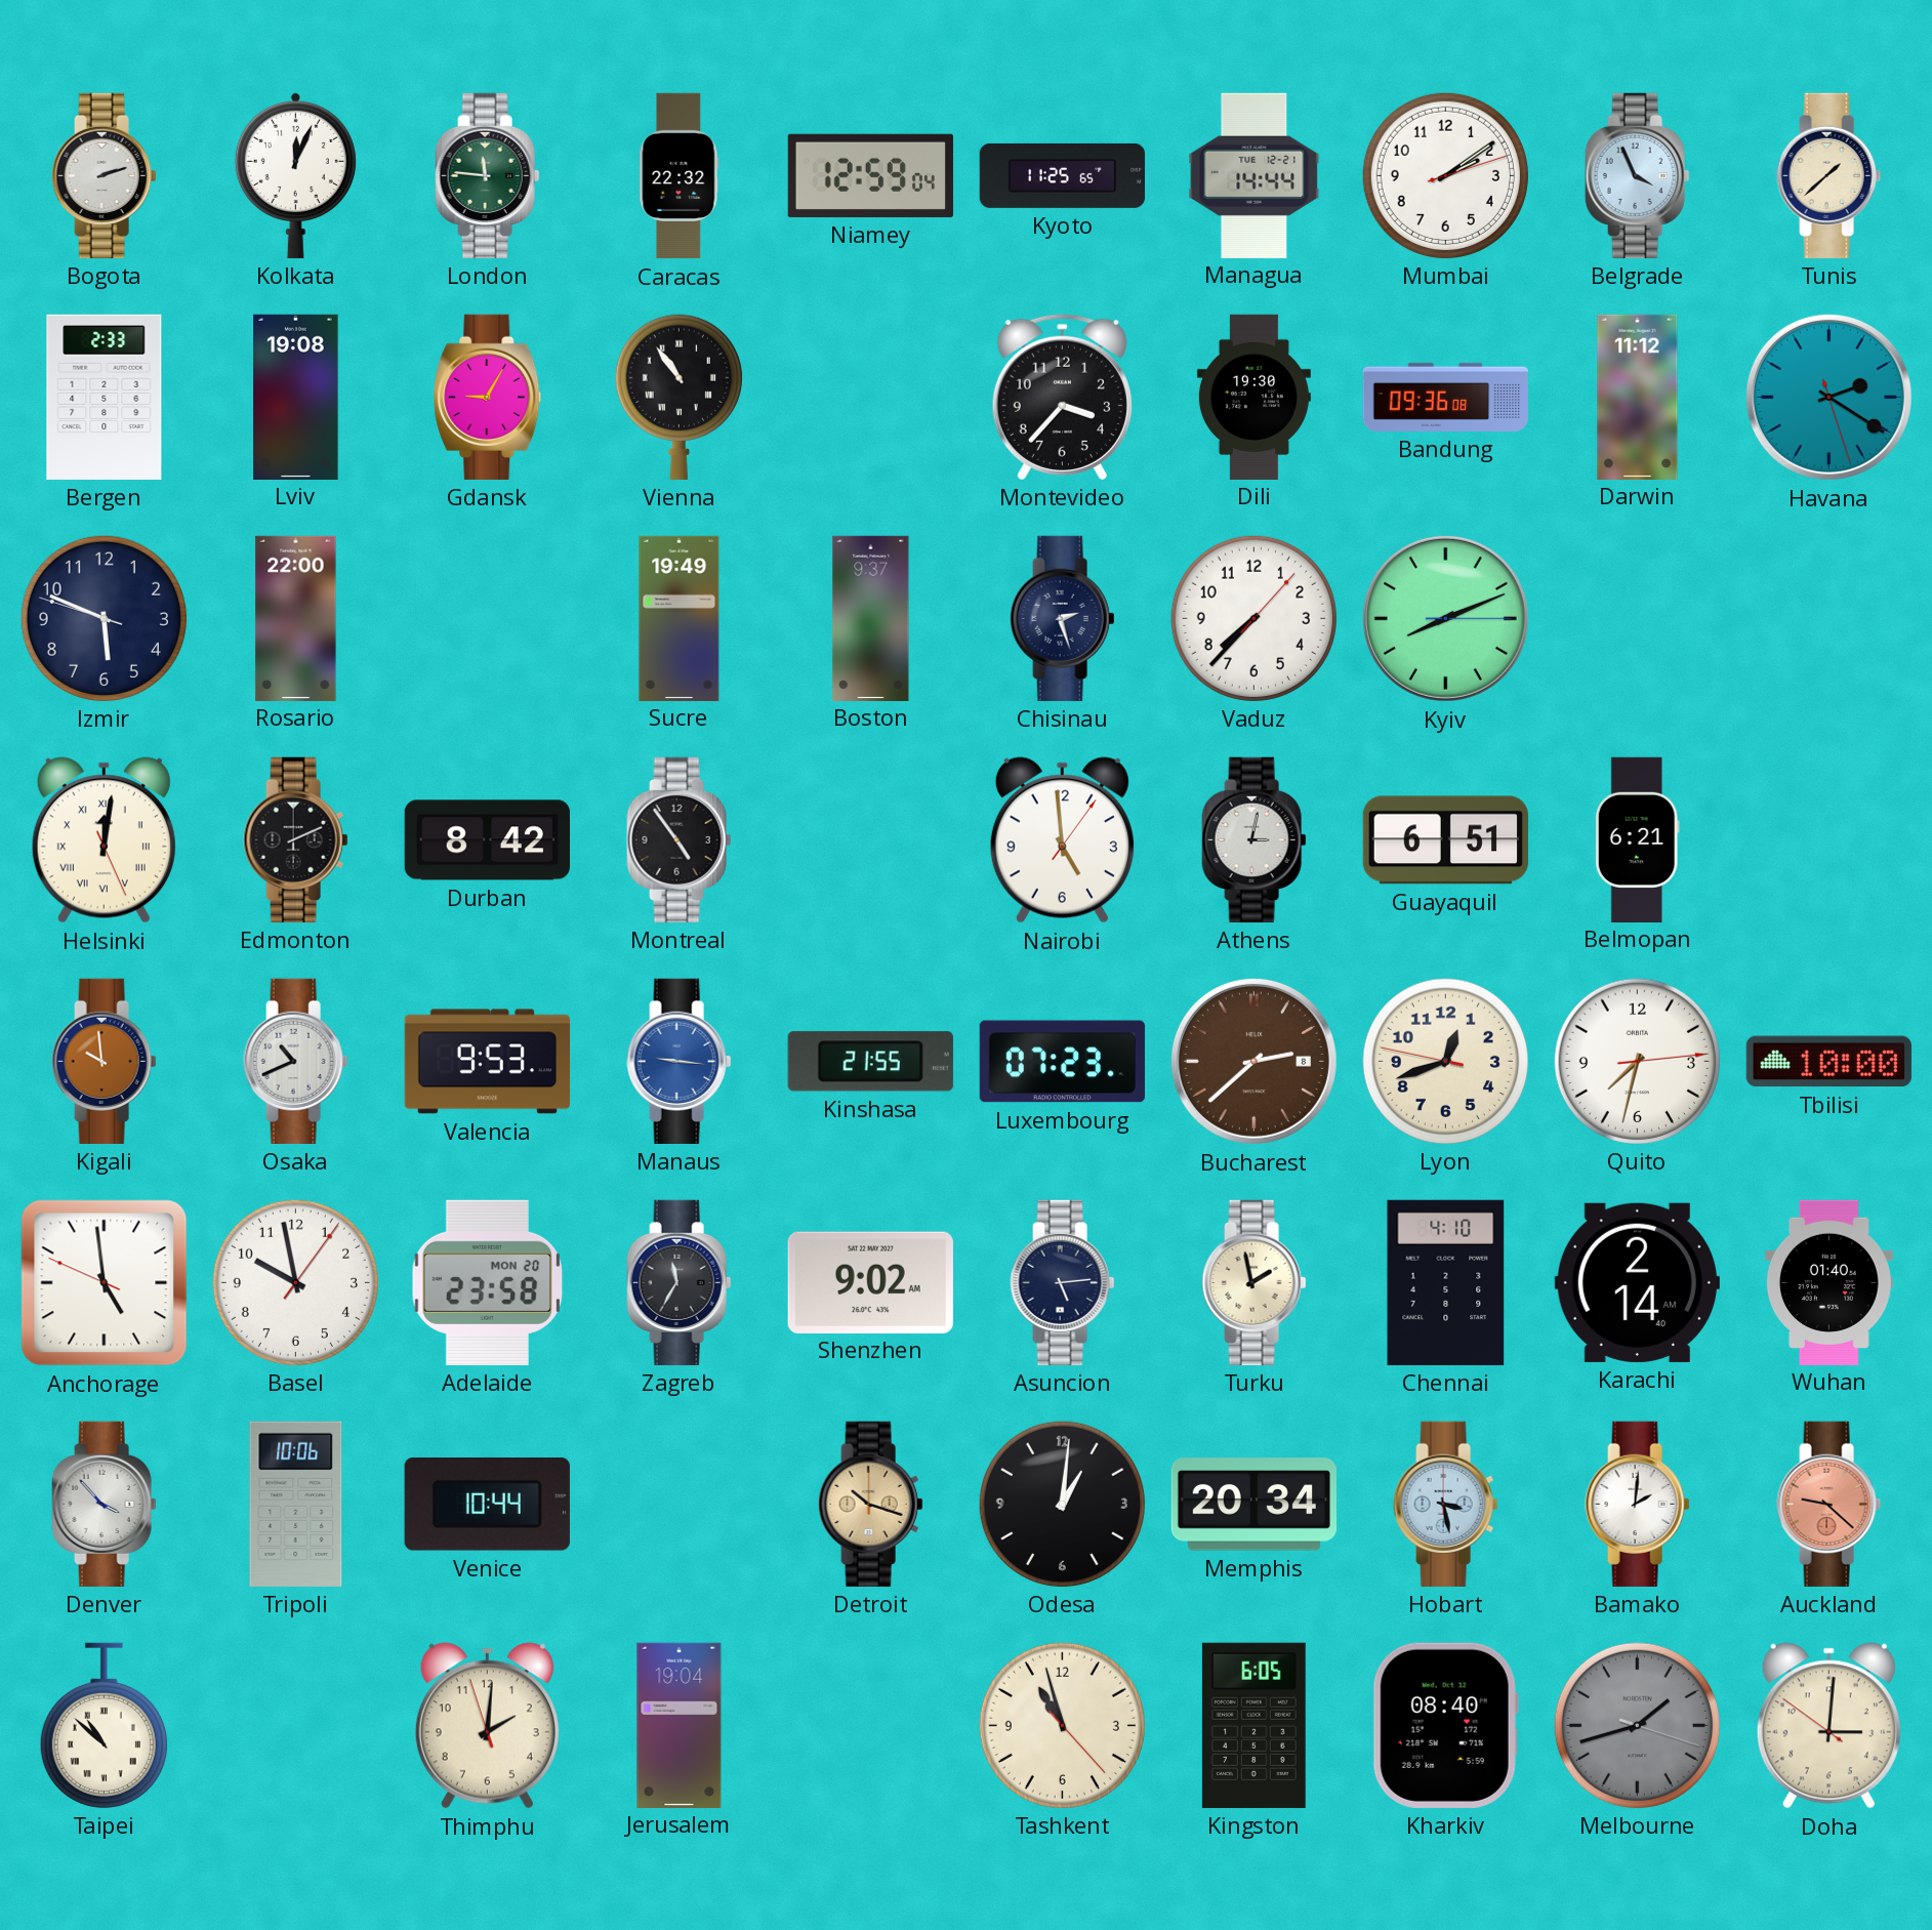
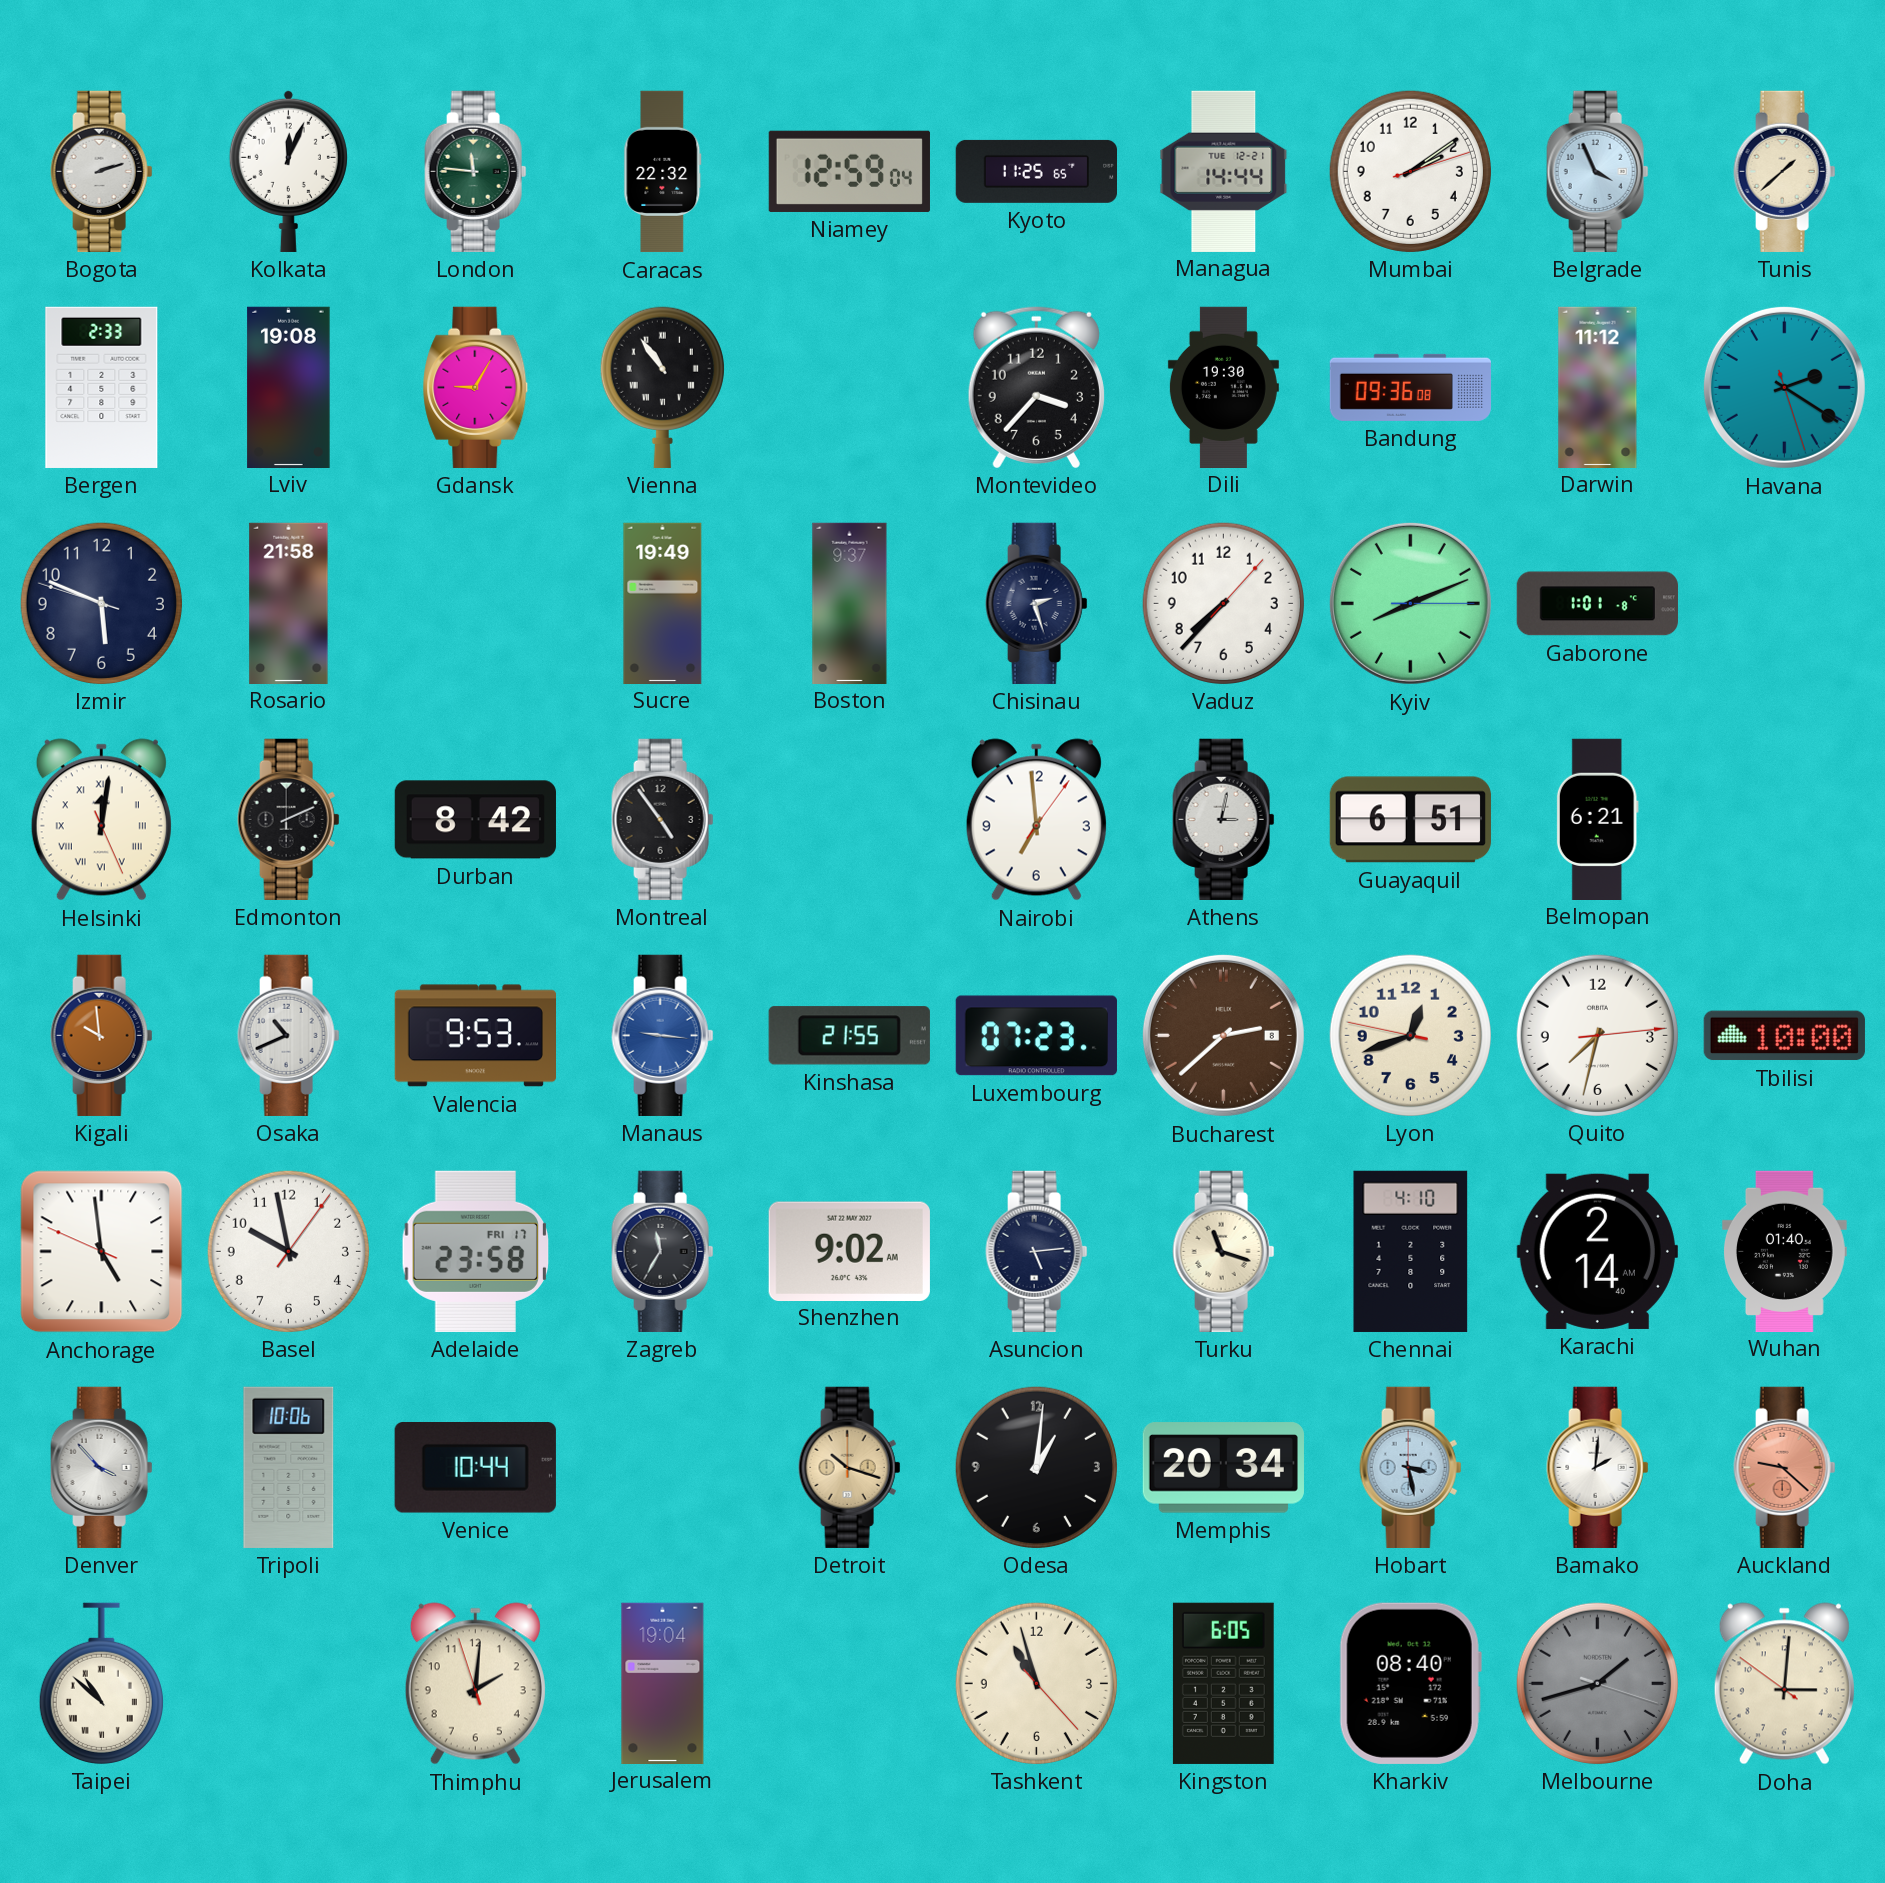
Rosario: 22:00 -> 21:58 (289, 603)
Gaborone: none -> 1:01 (1597, 604)
Nairobi: 4:59 -> 6:59 (1036, 820)
Adelaide date: MON 20 -> FRI 17 (476, 1251)
Turku: 1:58 -> 11:18 (1224, 1251)
